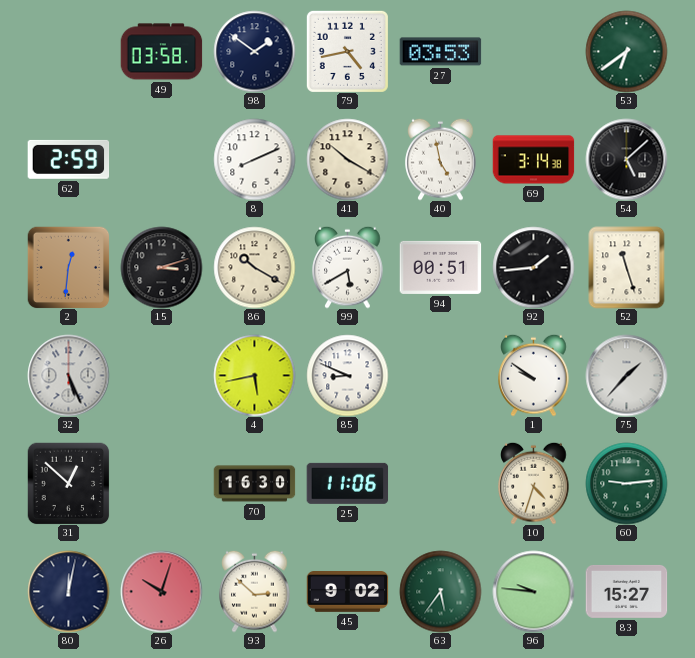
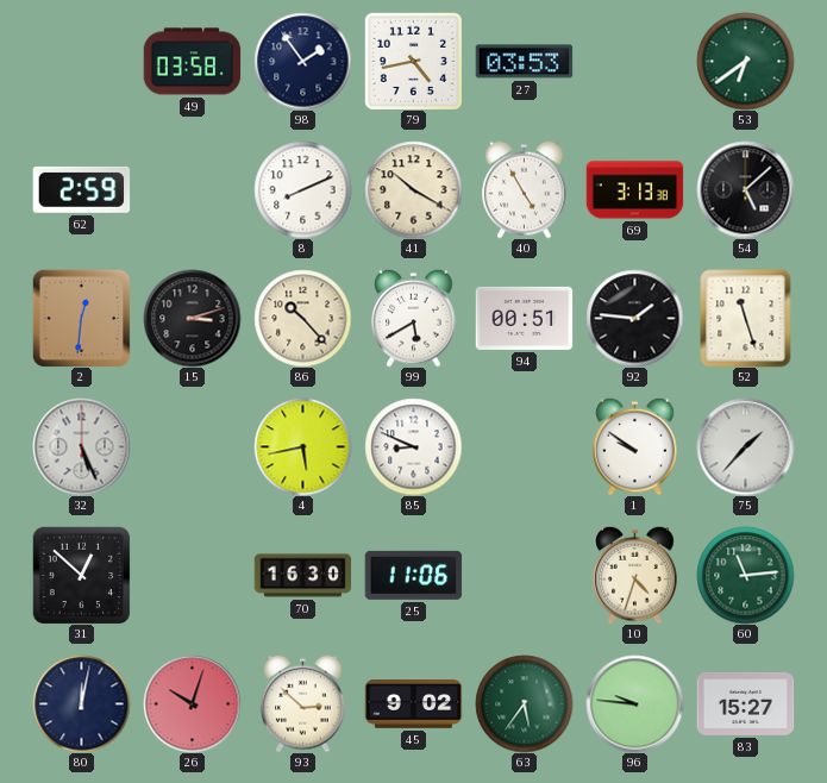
98: 1:51 -> 1:54 (302, 61)
40: 4:58 -> 4:55 (525, 189)
69: 3:14 -> 3:13 (634, 190)
86: 10:20 -> 10:23 (302, 318)
92: 1:44 -> 1:46 (634, 318)
60: 9:14 -> 11:14 (745, 575)
